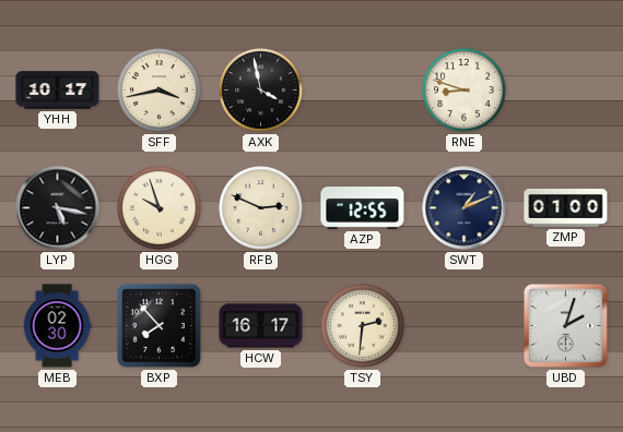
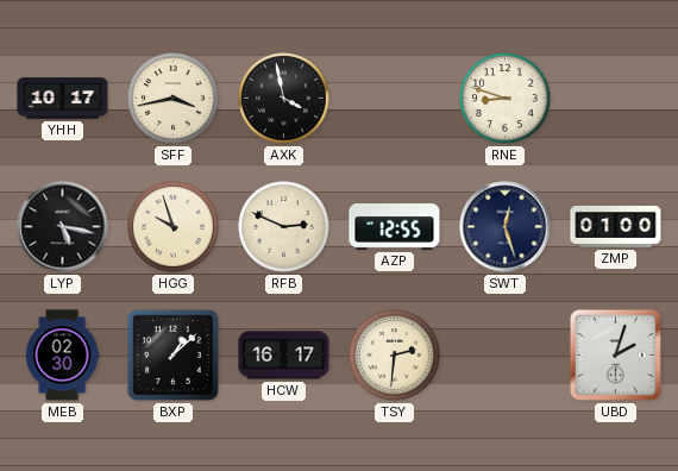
SWT: 1:11 -> 12:27 (506, 227)
BXP: 7:53 -> 1:08 (172, 354)
